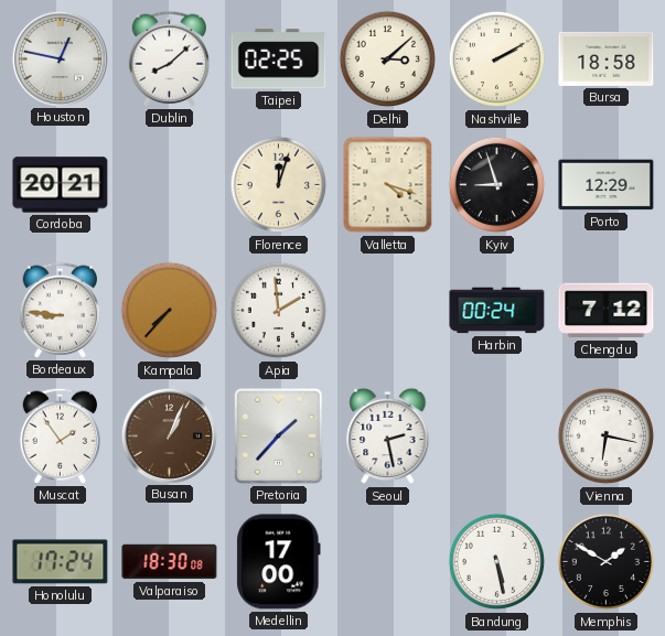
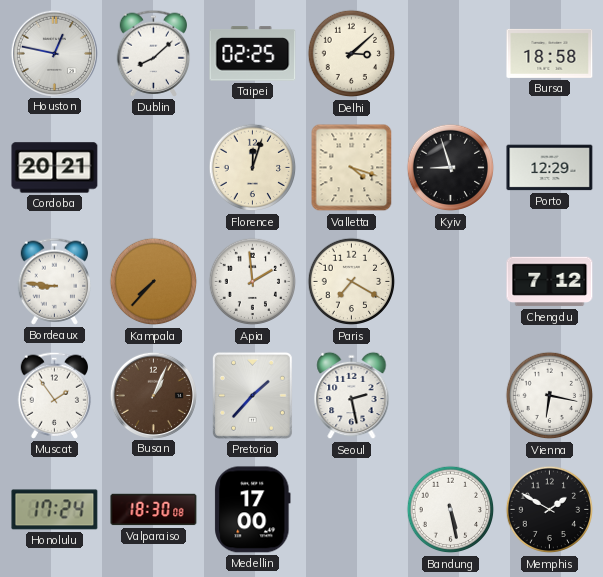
Nashville: 2:10 -> none (497, 60)
Paris: none -> 7:20 (352, 282)
Harbin: 00:24 -> none (497, 311)
